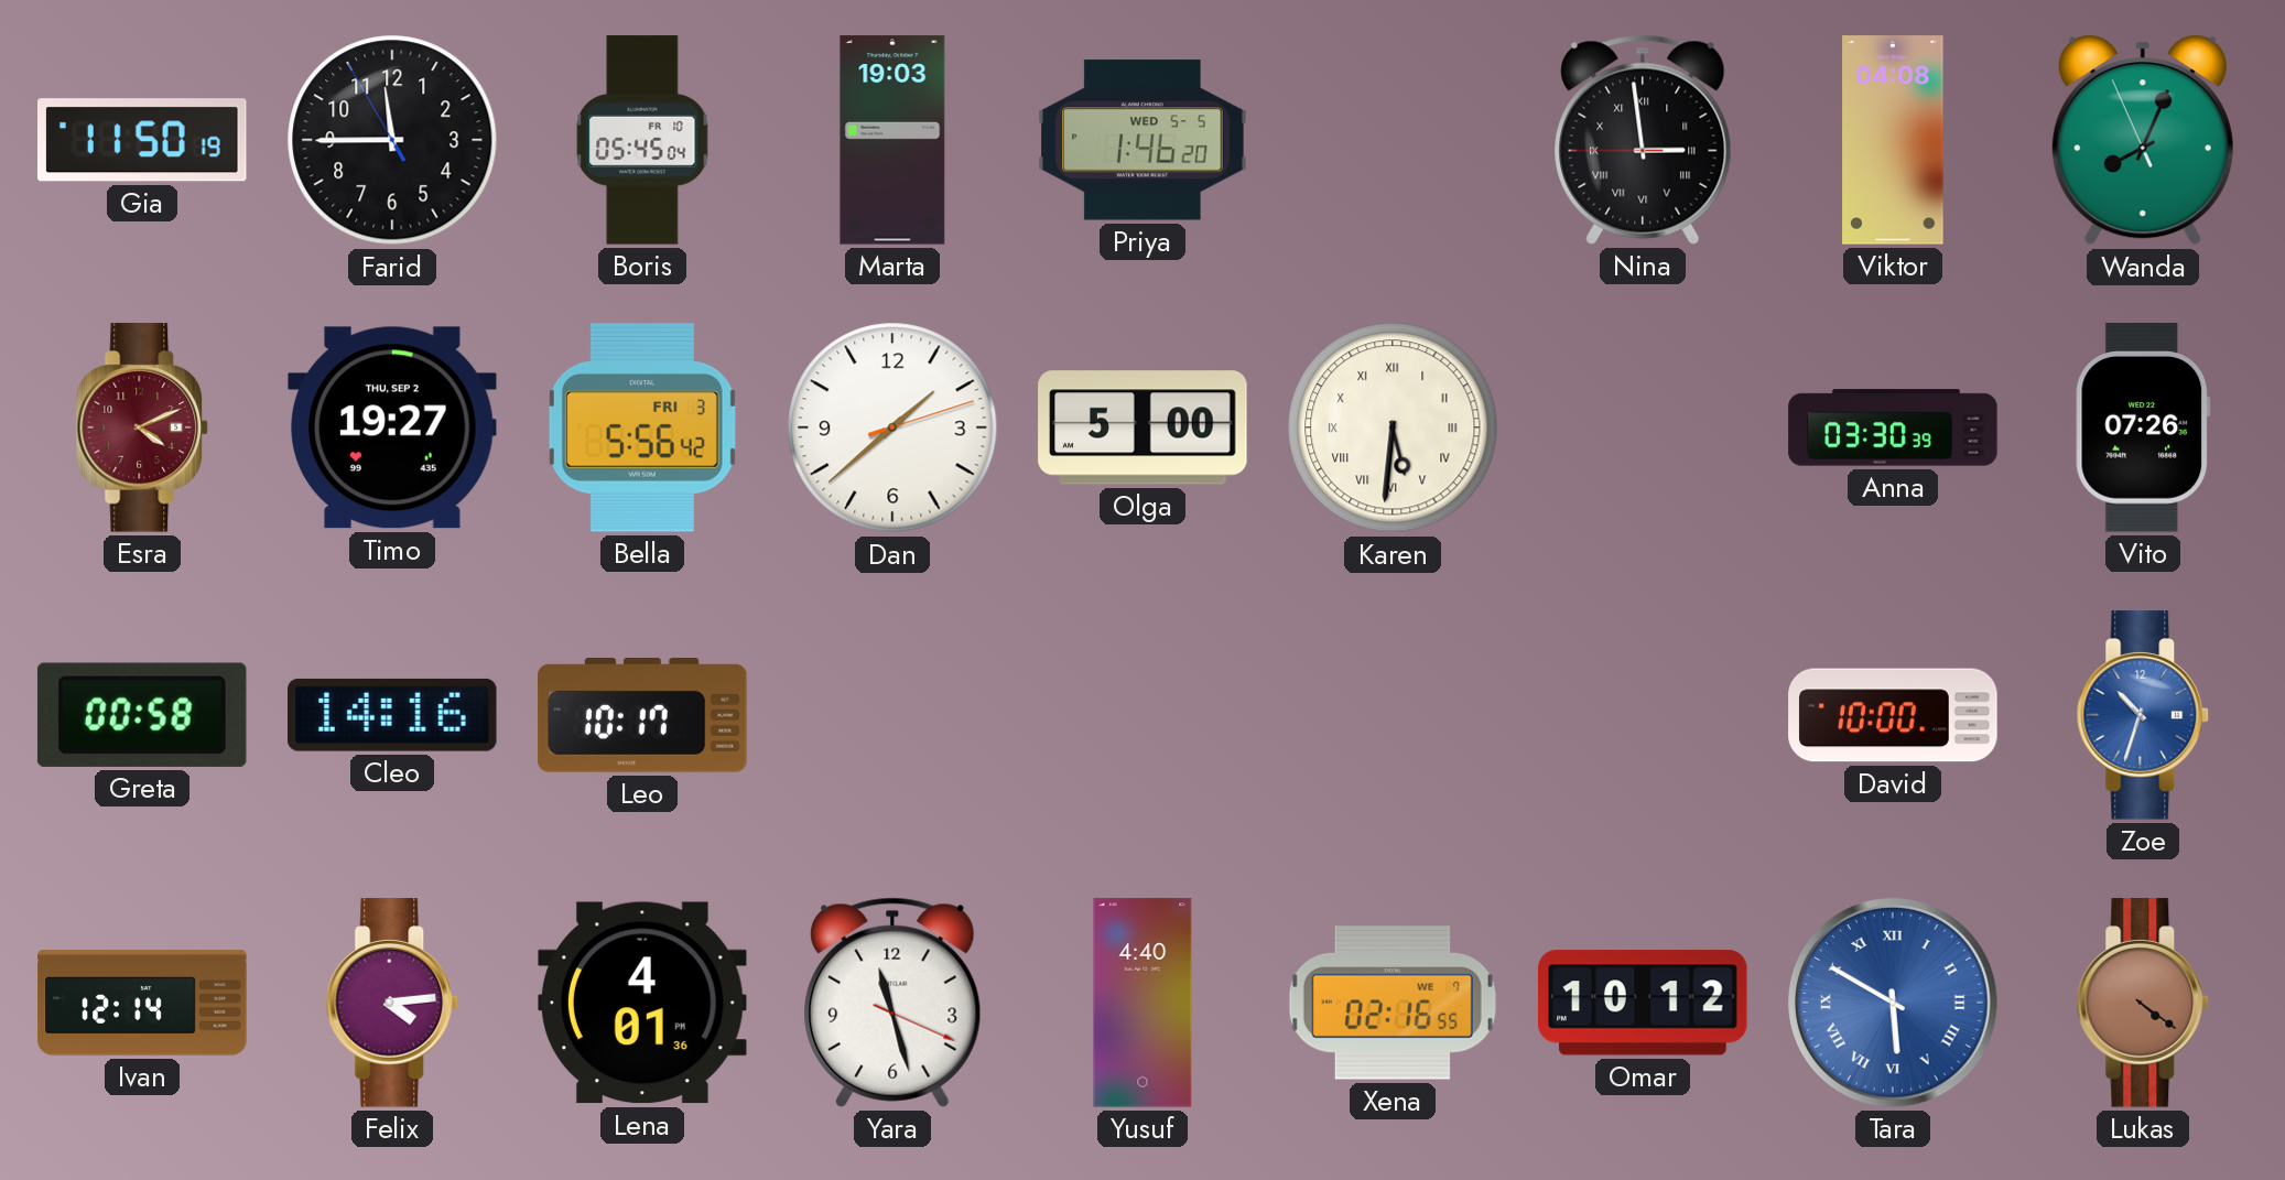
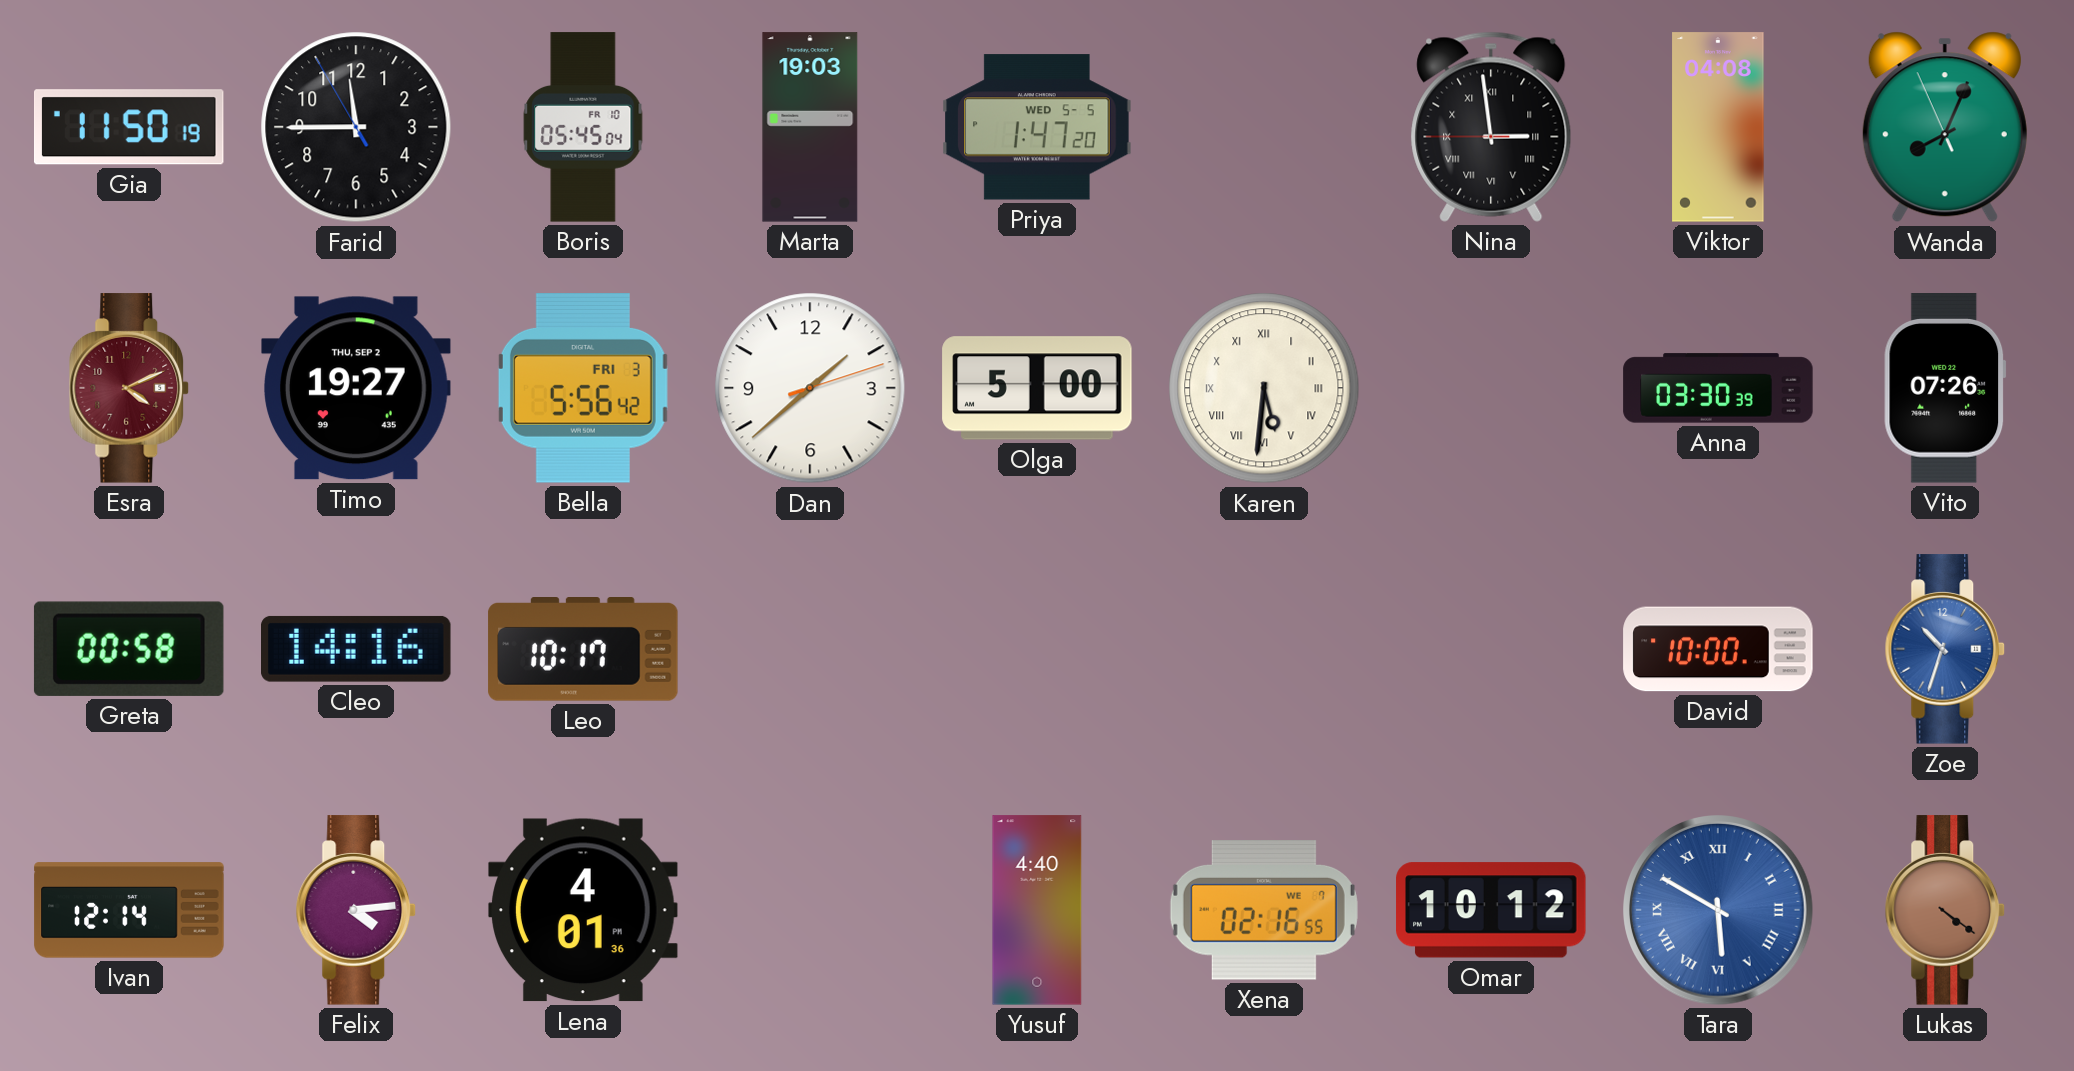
Priya: 1:46 -> 1:47 (1037, 127)
Yara: 11:27 -> none (892, 1003)
